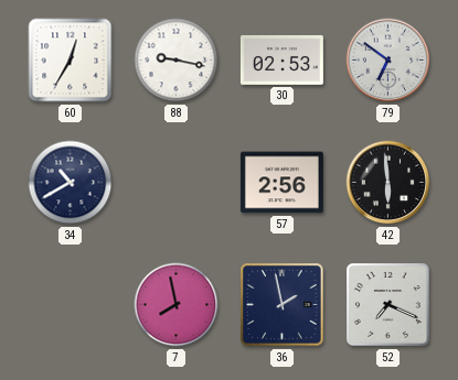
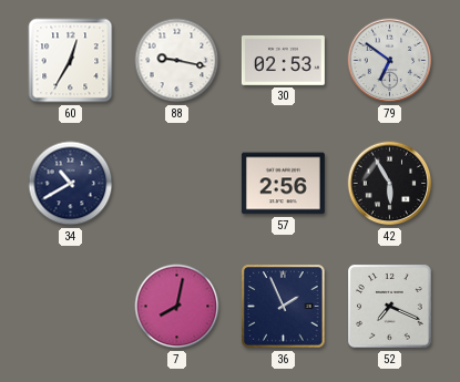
42: 5:59 -> 5:55 (390, 184)
7: 7:58 -> 8:02 (177, 307)
36: 1:58 -> 1:56 (284, 307)
